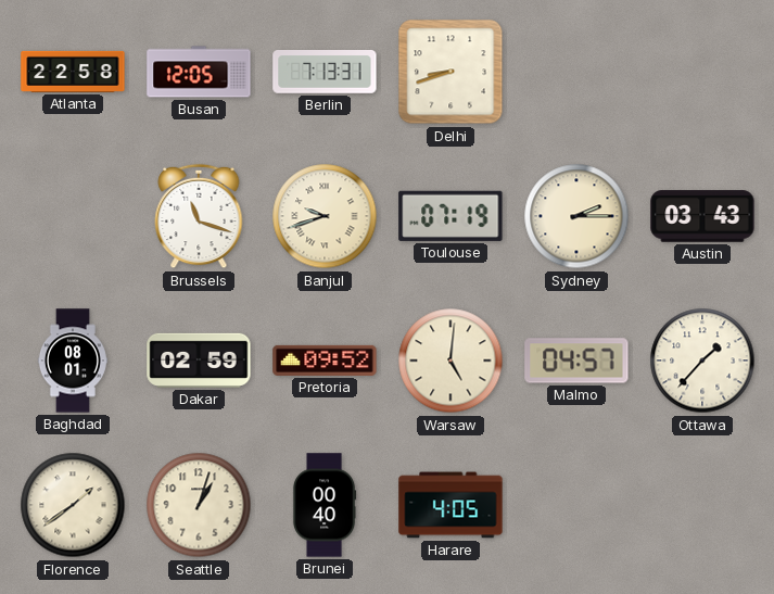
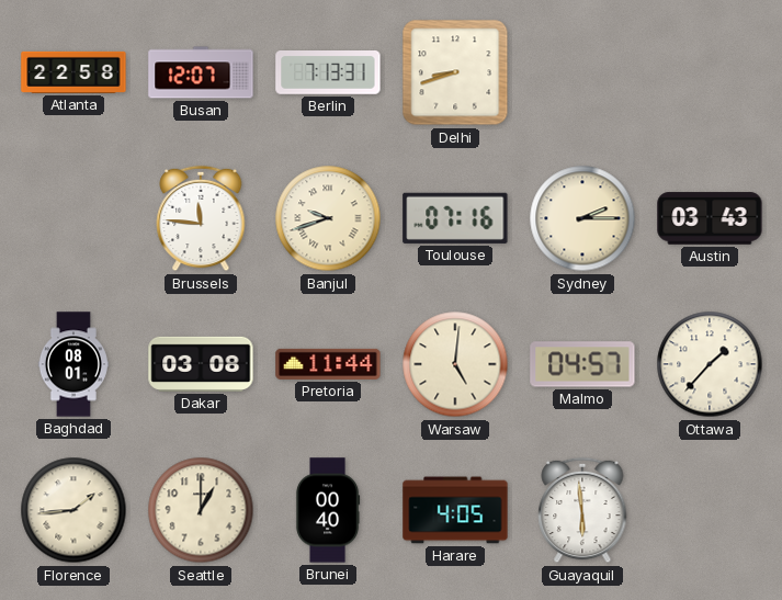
Busan: 12:05 -> 12:07 (201, 72)
Brussels: 11:18 -> 11:46 (201, 218)
Toulouse: 07:19 -> 07:16 (455, 218)
Dakar: 02:59 -> 03:08 (201, 364)
Pretoria: 09:52 -> 11:44 (328, 364)
Florence: 1:39 -> 1:44 (73, 510)
Seattle: 1:03 -> 1:00 (201, 510)
Guayaquil: none -> 5:59 (582, 510)
